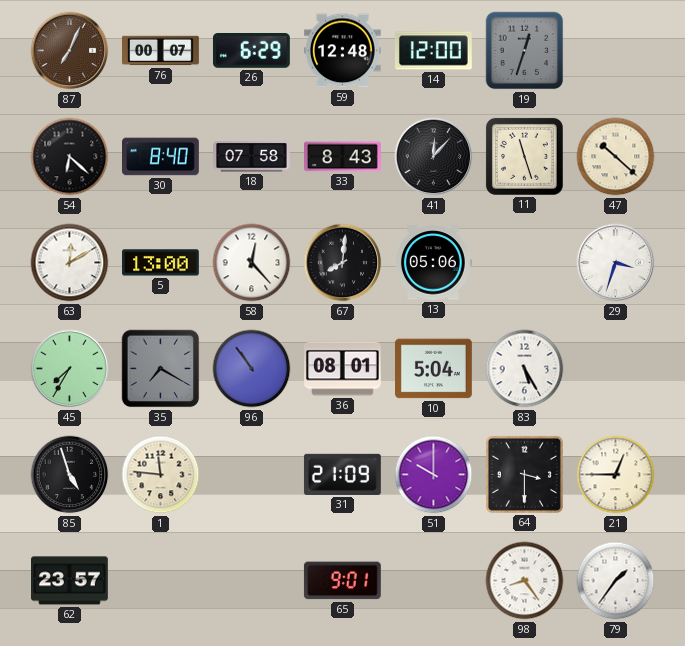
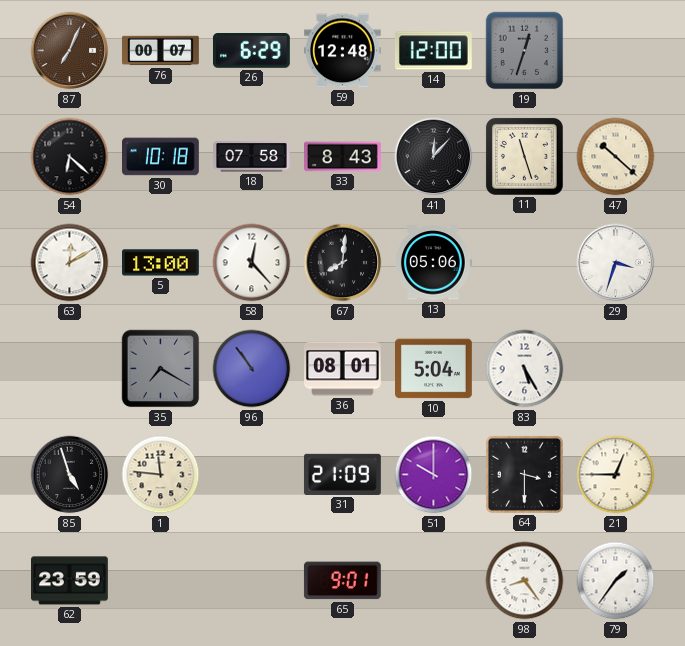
30: 8:40 -> 10:18 (161, 157)
45: 7:35 -> none (70, 369)
62: 23:57 -> 23:59 (70, 581)
